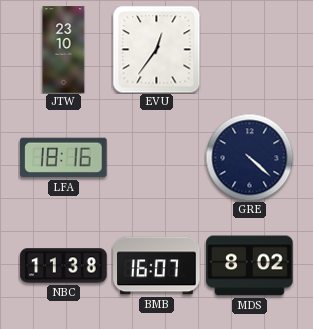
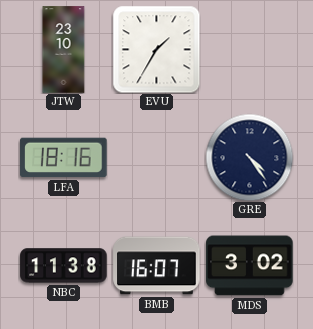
EVU: 12:36 -> 1:35 (156, 49)
GRE: 4:22 -> 4:24 (249, 157)
MDS: 8:02 -> 3:02 (250, 266)
